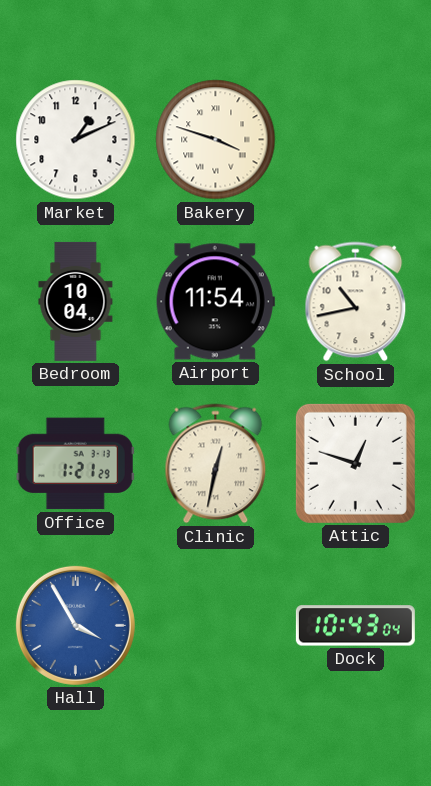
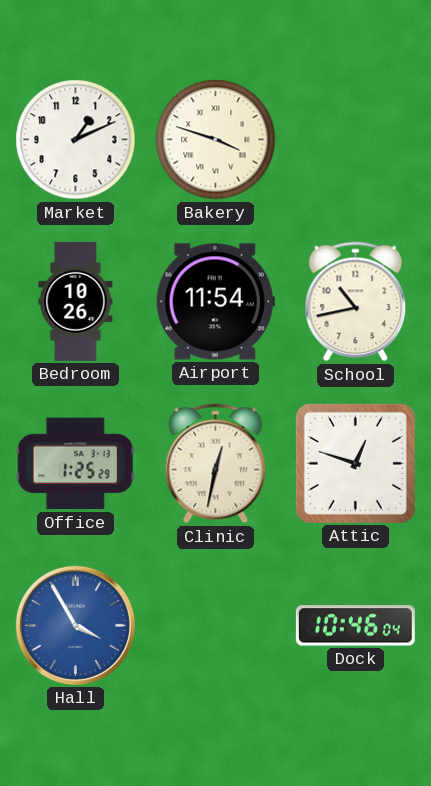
Bedroom: 10:04 -> 10:26 (76, 301)
Office: 1:21 -> 1:25 (75, 464)
Dock: 10:43 -> 10:46 (355, 626)
